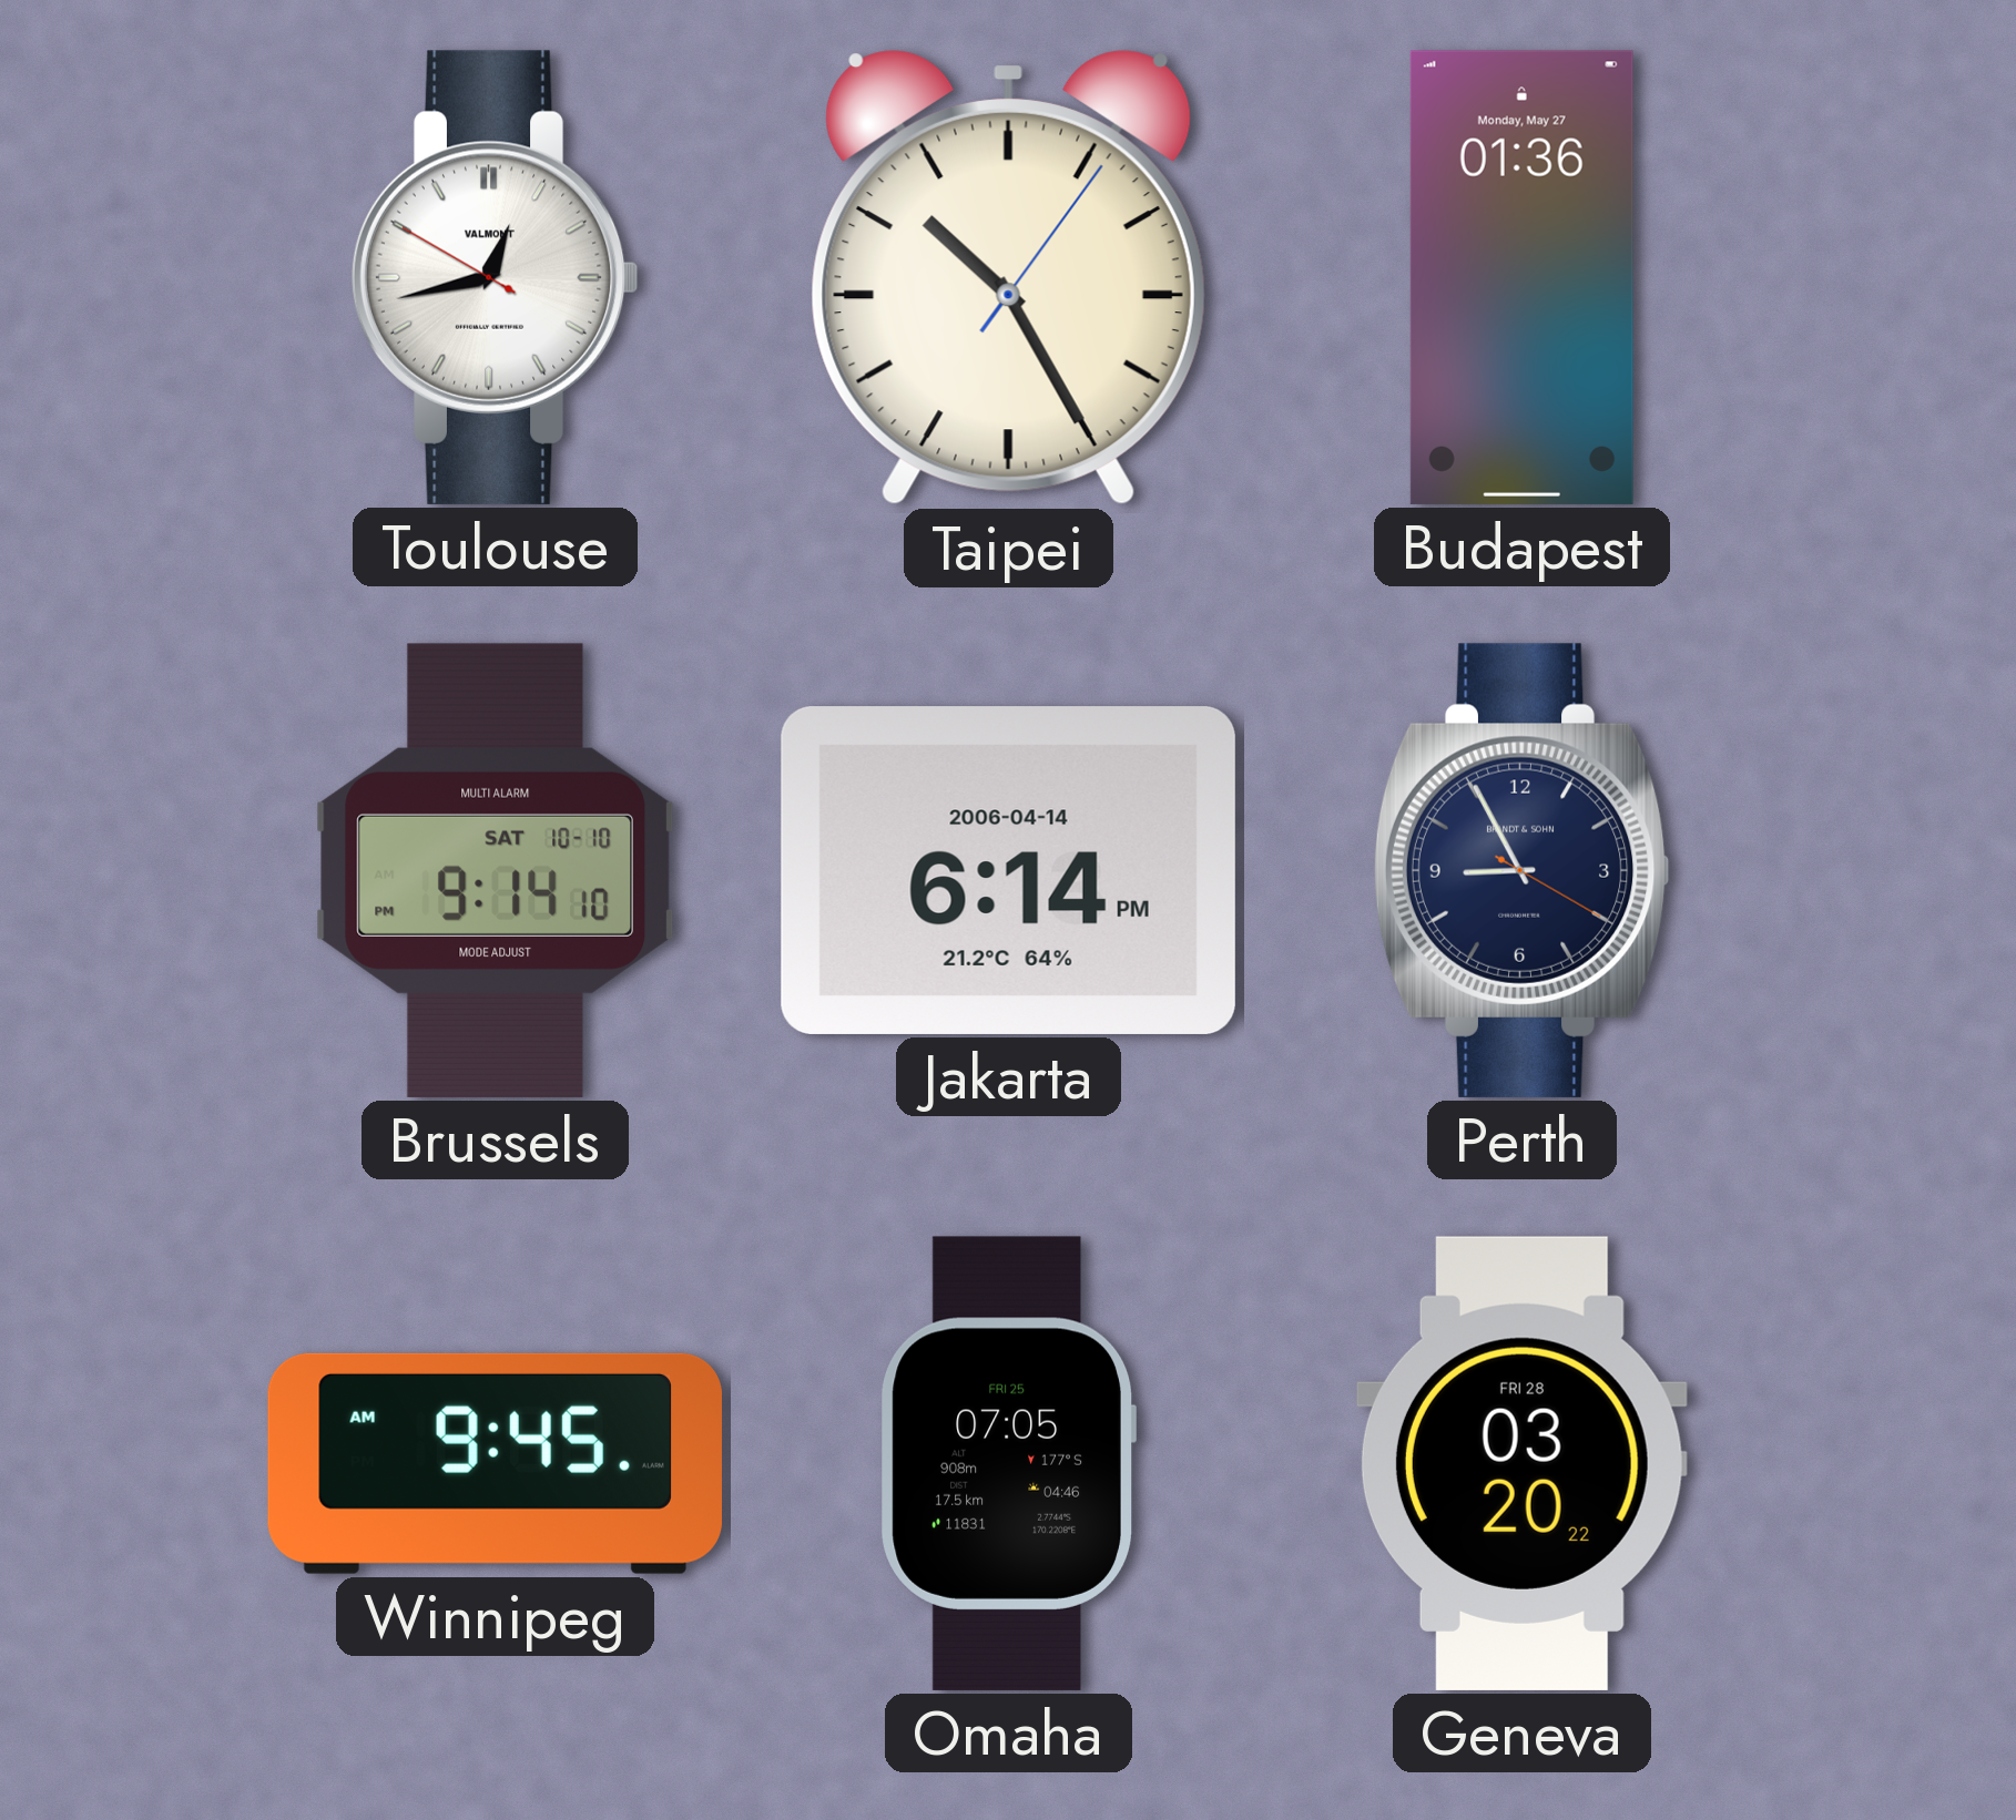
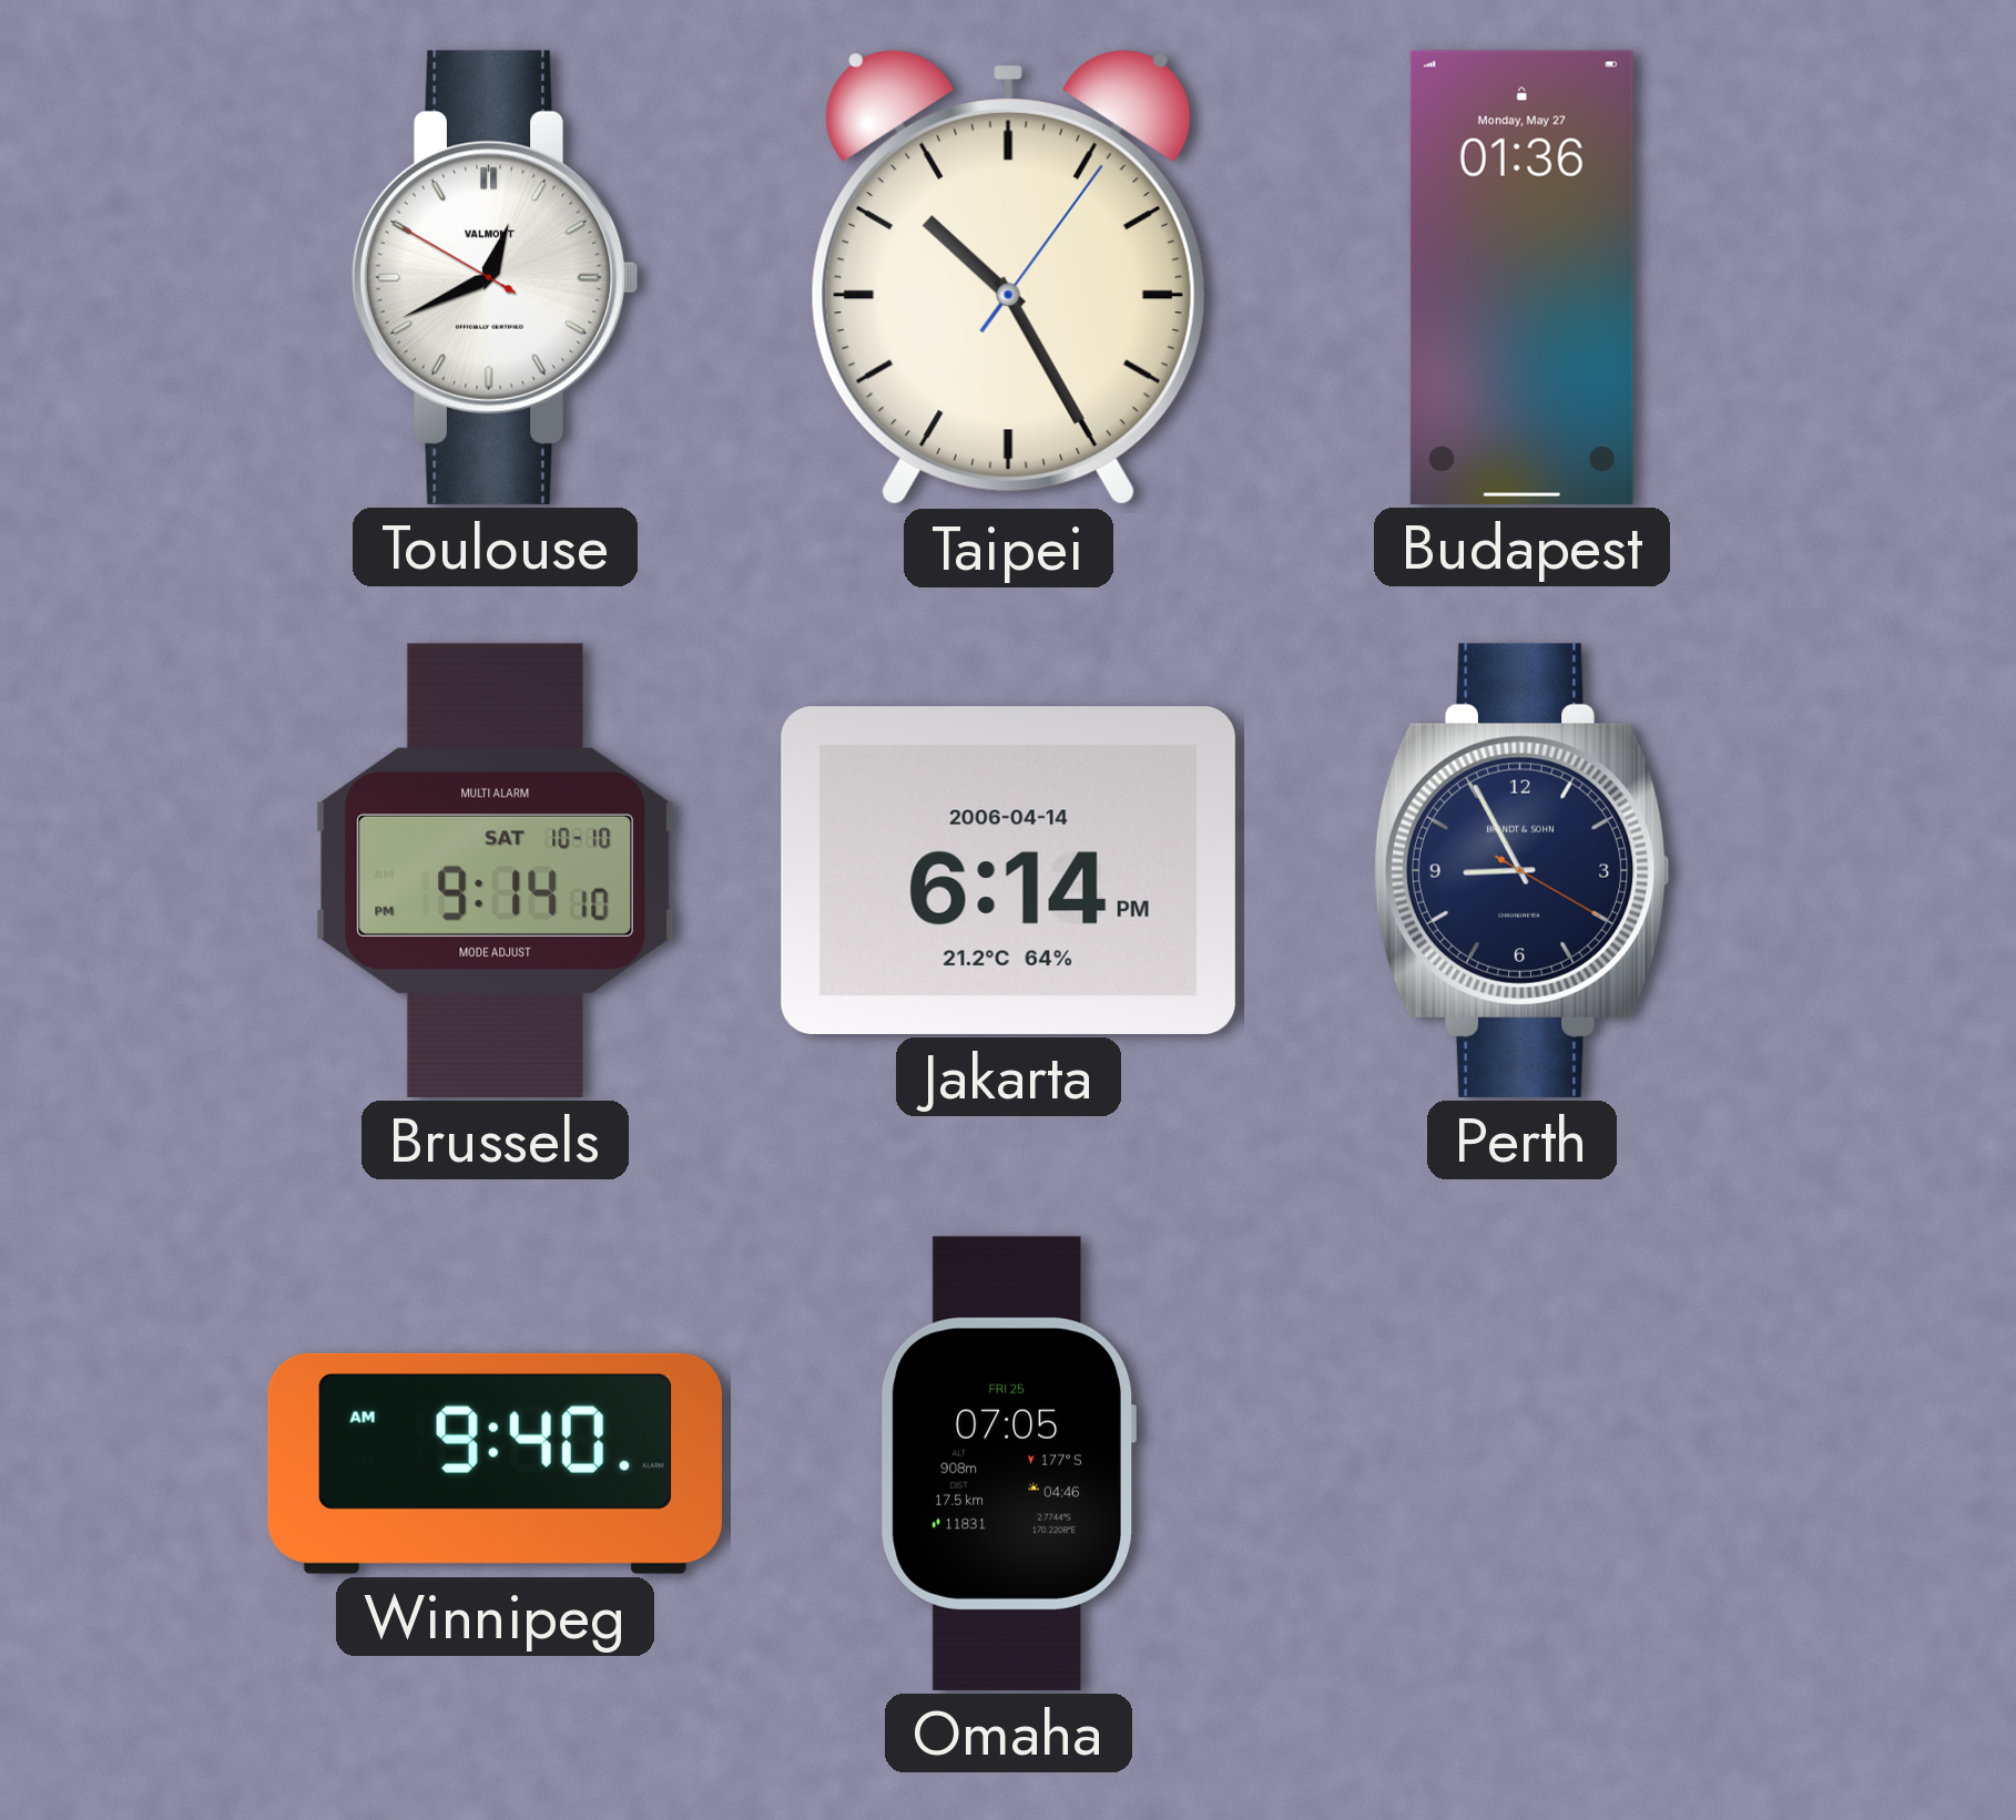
Toulouse: 12:42 -> 12:40 (495, 277)
Winnipeg: 9:45 -> 9:40 (495, 1463)
Geneva: 03:20 -> none (1521, 1463)
